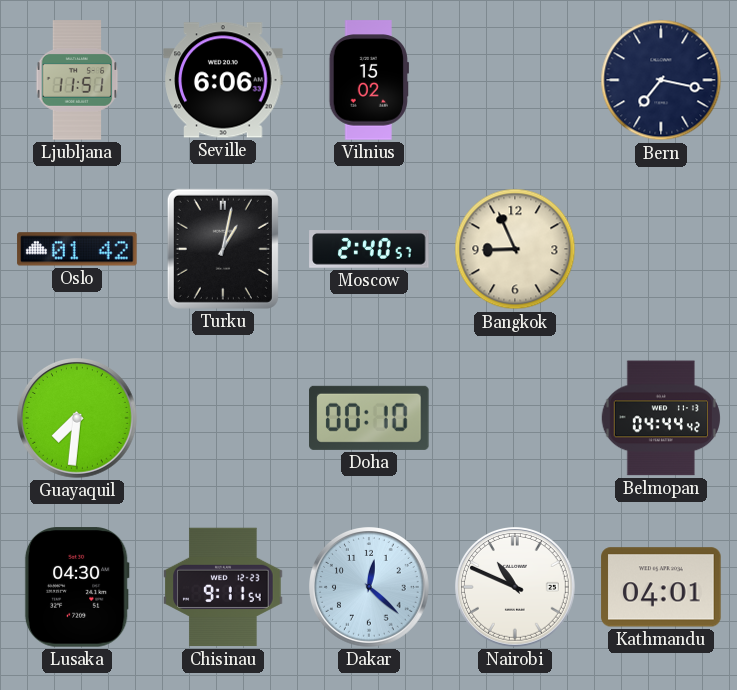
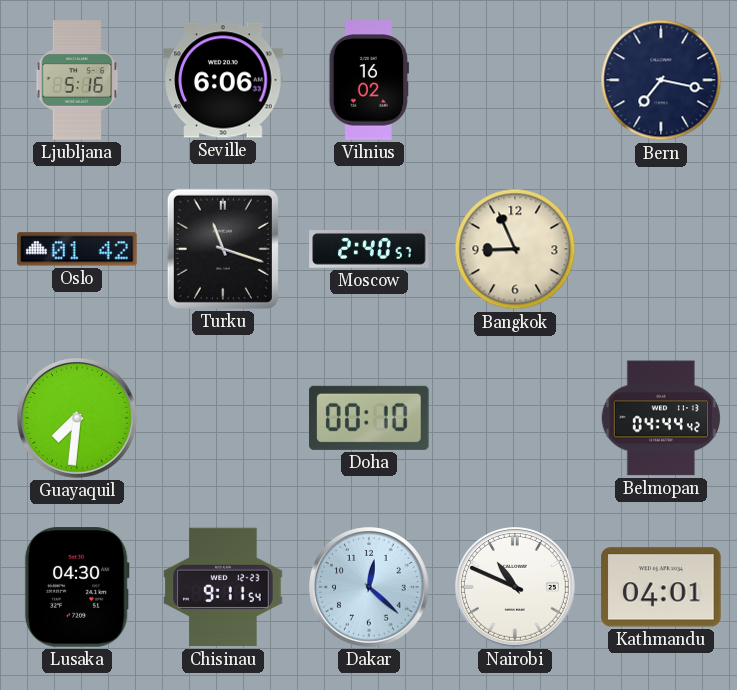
Ljubljana: 11:51 -> 5:16 (77, 80)
Vilnius: 15:02 -> 16:02 (369, 80)
Turku: 1:02 -> 11:18 (223, 249)
